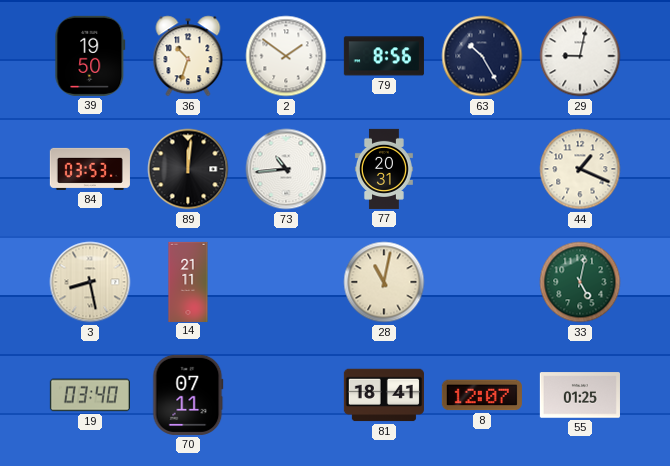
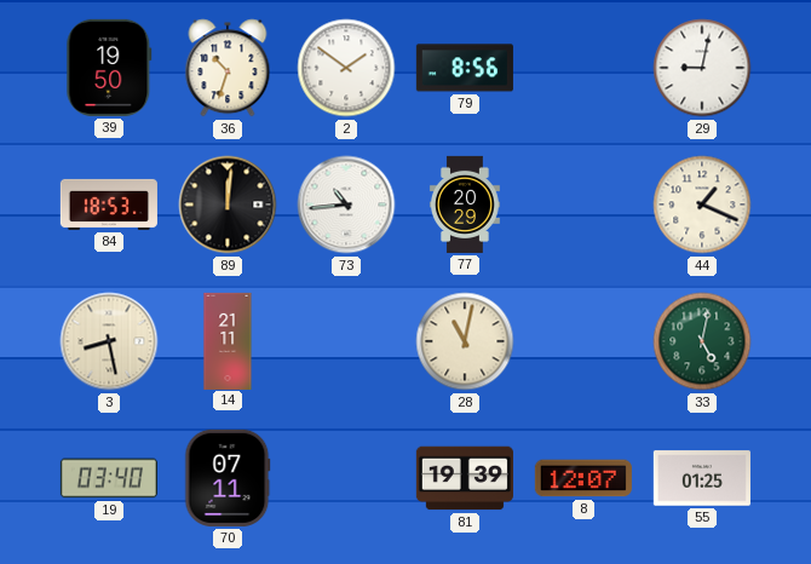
63: 10:25 -> none (482, 56)
84: 03:53 -> 18:53 (109, 205)
77: 20:31 -> 20:29 (465, 205)
81: 18:41 -> 19:39 (465, 478)
